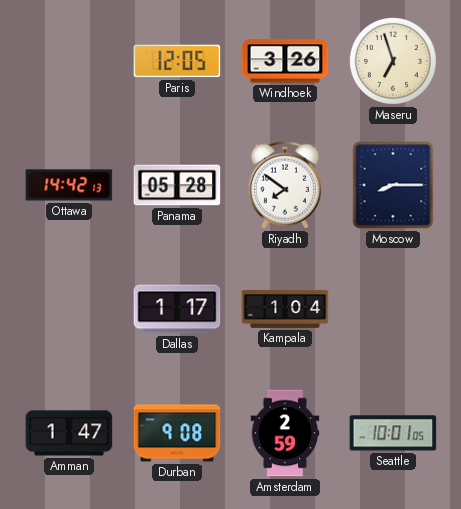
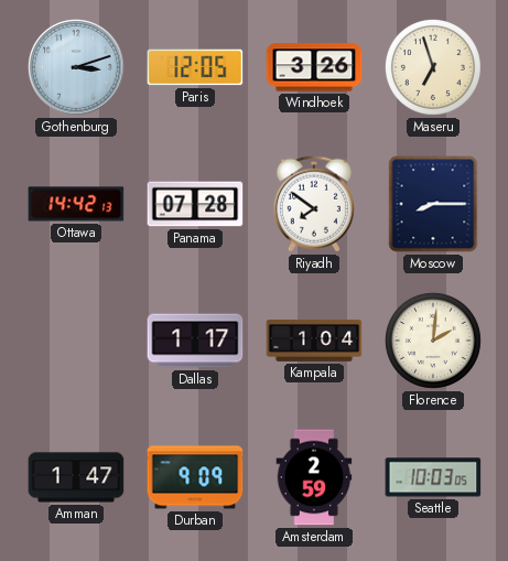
Gothenburg: none -> 3:12 (77, 68)
Panama: 05:28 -> 07:28 (195, 204)
Florence: none -> 2:01 (433, 341)
Durban: 9:08 -> 9:09 (195, 477)
Seattle: 10:01 -> 10:03 (433, 477)
